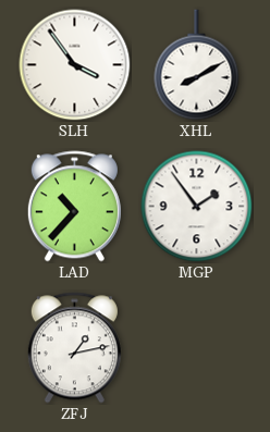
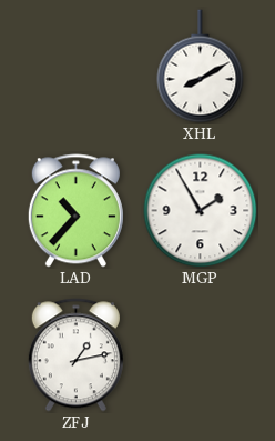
SLH: 3:54 -> none (75, 65)
MGP: 1:54 -> 1:55 (201, 211)
